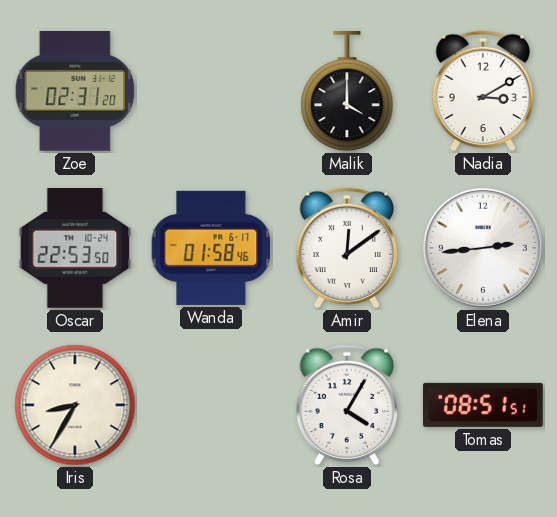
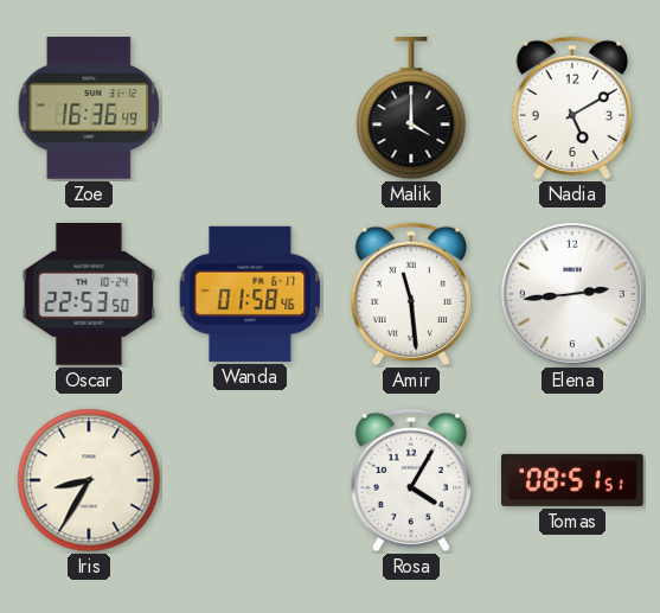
Zoe: 02:31 -> 16:36 (89, 109)
Nadia: 3:10 -> 5:10 (572, 108)
Amir: 12:09 -> 11:29 (411, 294)
